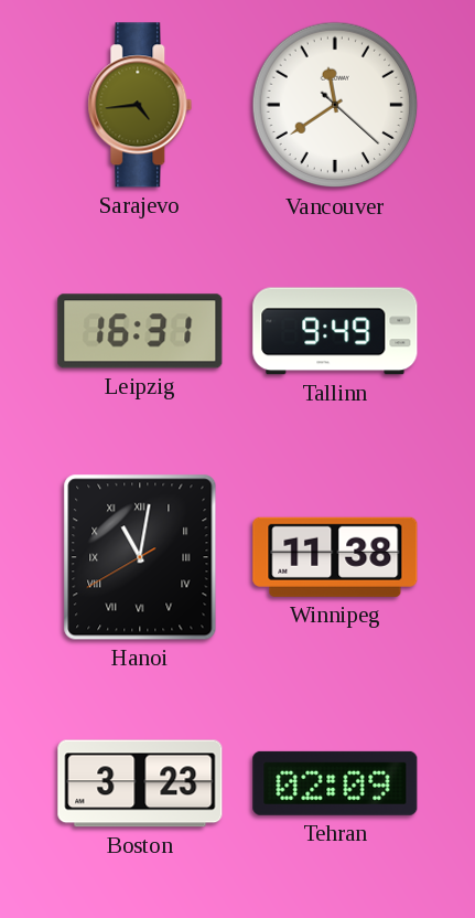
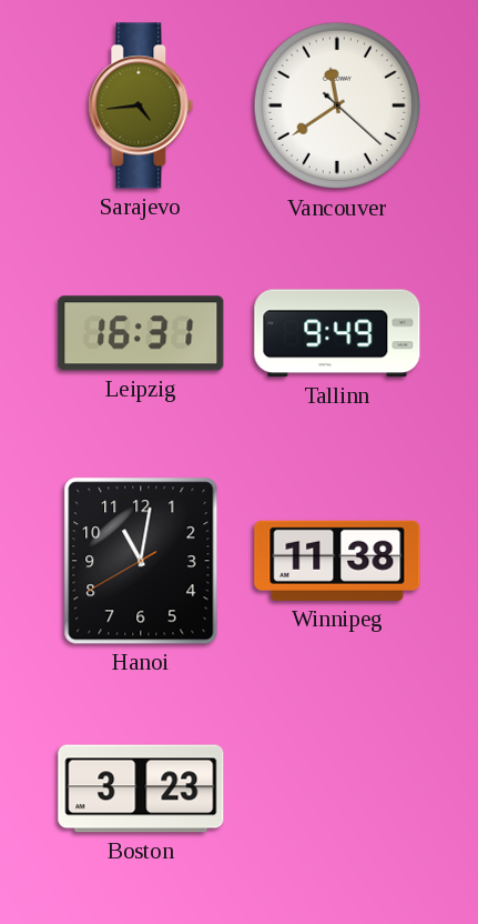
Hanoi numerals: Roman -> Arabic (141, 561)
Tehran: 02:09 -> none (335, 783)
